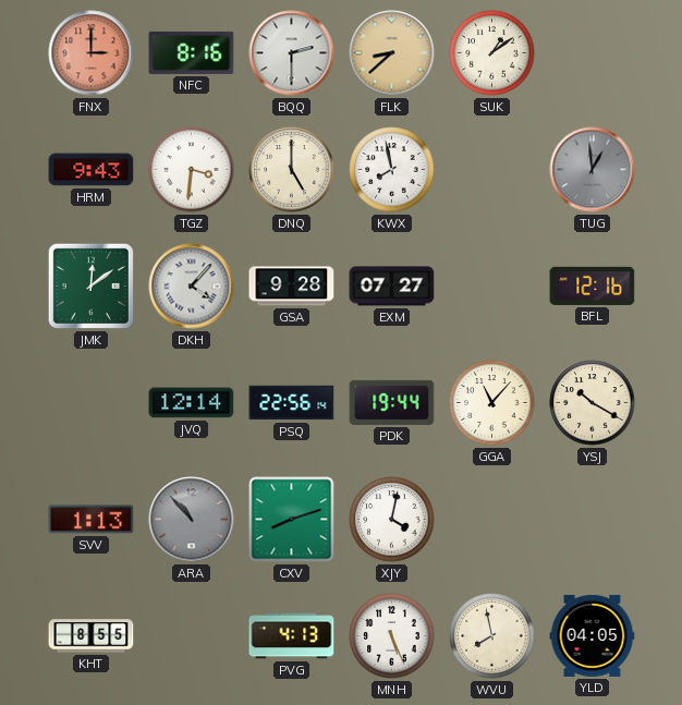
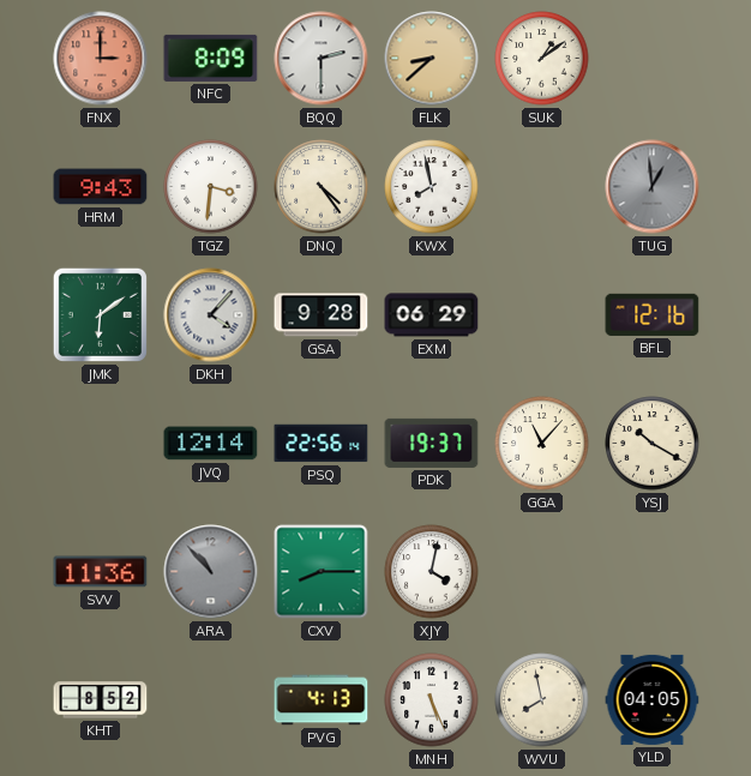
NFC: 8:16 -> 8:09 (211, 58)
DNQ: 5:00 -> 4:24 (322, 187)
JMK: 12:09 -> 6:09 (100, 314)
EXM: 07:27 -> 06:29 (432, 315)
PDK: 19:44 -> 19:37 (432, 443)
SVV: 1:13 -> 11:36 (101, 572)
CXV: 8:12 -> 8:15 (322, 572)
KHT: 8:55 -> 8:52 (101, 700)
